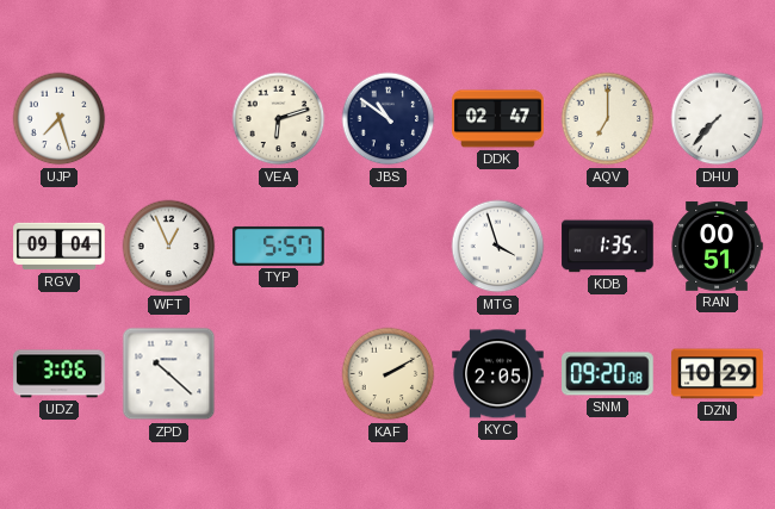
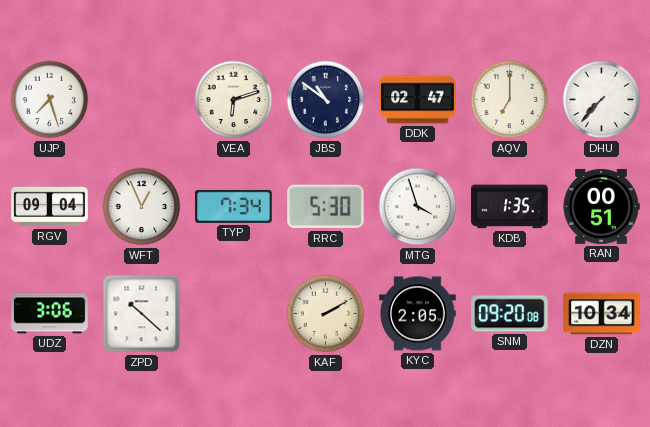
TYP: 5:57 -> 7:34 (234, 206)
RRC: none -> 5:30 (326, 207)
DZN: 10:29 -> 10:34 (602, 314)
